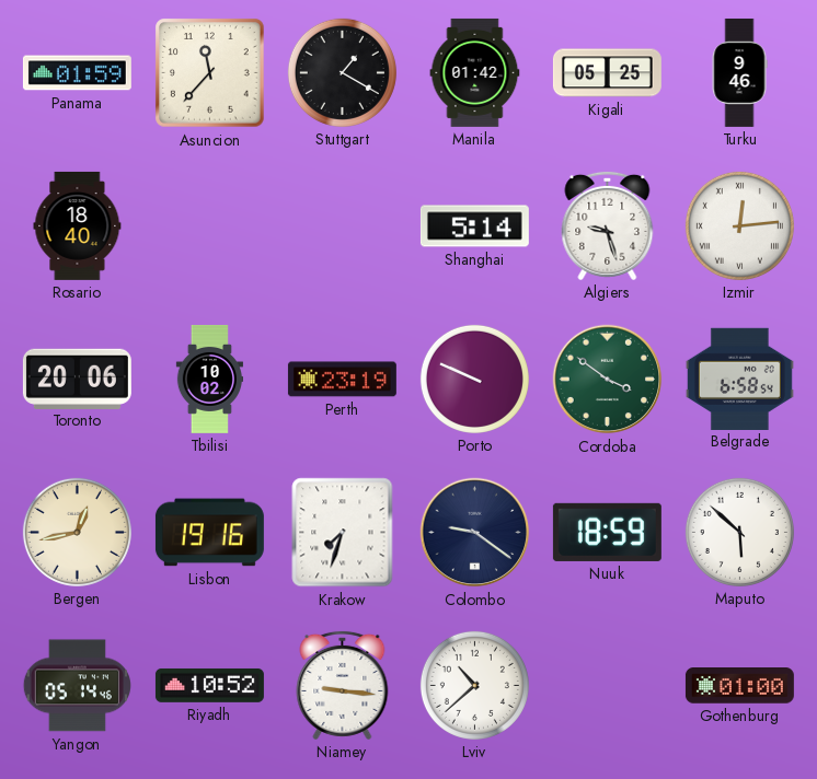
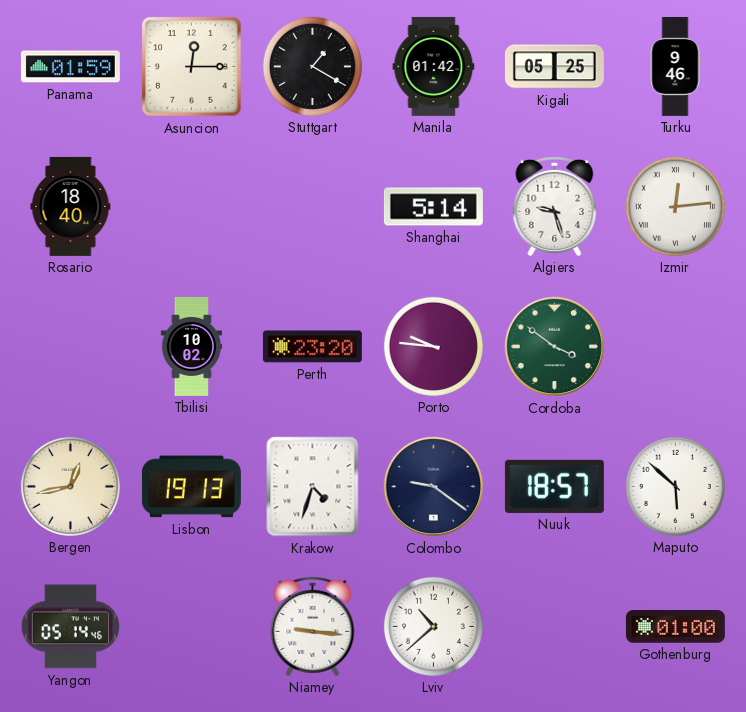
Asuncion: 11:37 -> 12:15 (192, 67)
Toronto: 20:06 -> none (77, 379)
Perth: 23:19 -> 23:20 (312, 347)
Porto: 9:49 -> 9:46 (433, 346)
Belgrade: 6:58 -> none (739, 379)
Lisbon: 19:16 -> 19:13 (191, 487)
Krakow: 7:33 -> 4:33 (313, 487)
Nuuk: 18:59 -> 18:57 (554, 486)
Riyadh: 10:52 -> none (209, 686)
